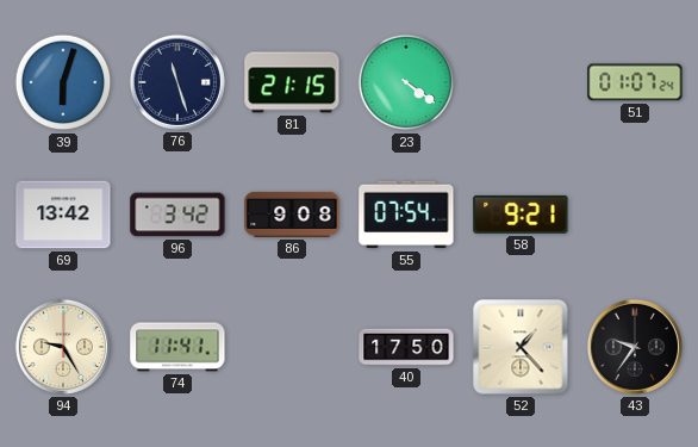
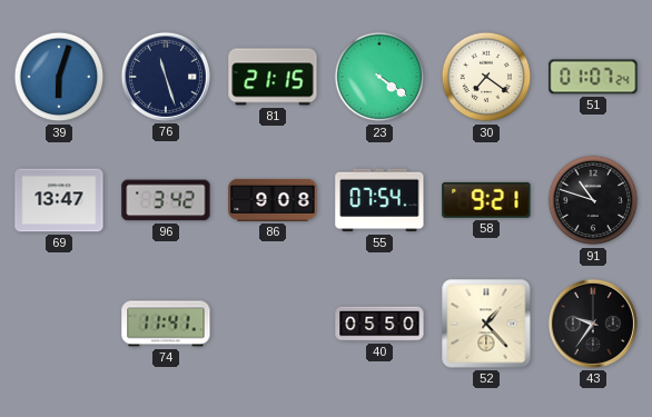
30: none -> 7:21 (486, 77)
69: 13:42 -> 13:47 (59, 200)
91: none -> 10:48 (593, 200)
94: 9:25 -> none (63, 347)
40: 17:50 -> 05:50 (379, 324)
